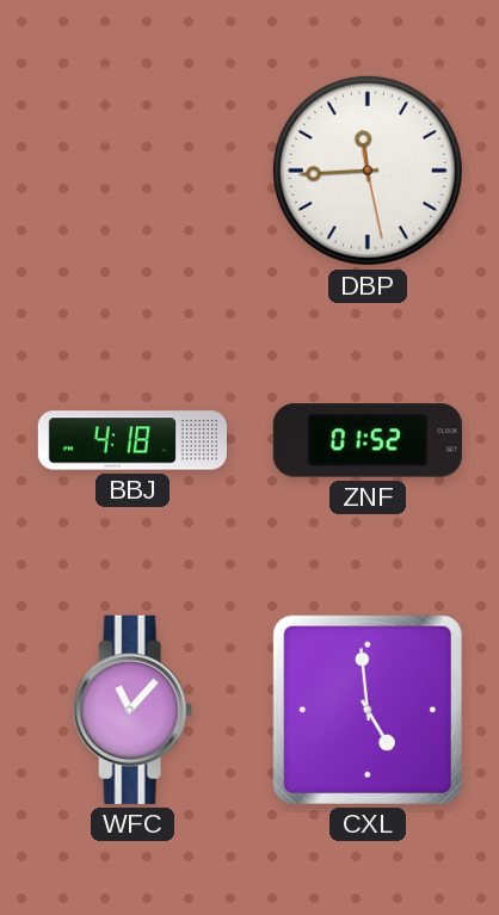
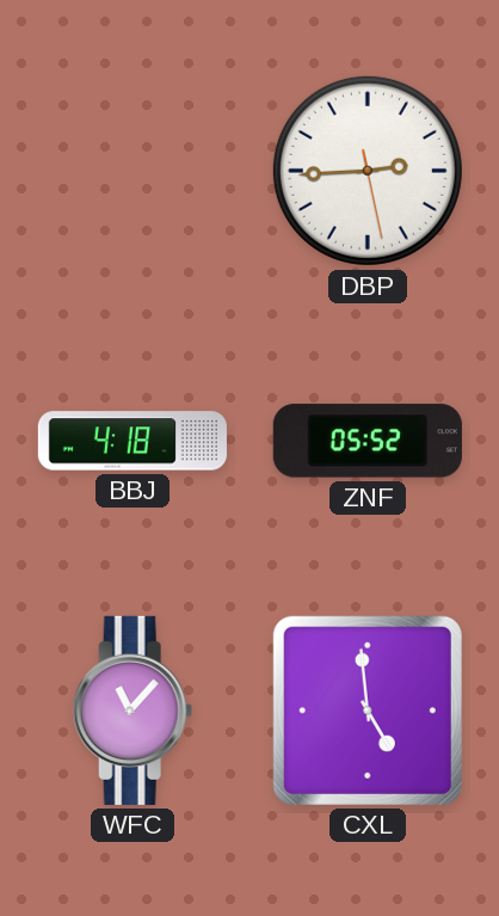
DBP: 11:44 -> 2:44 (368, 171)
ZNF: 01:52 -> 05:52 (368, 441)
